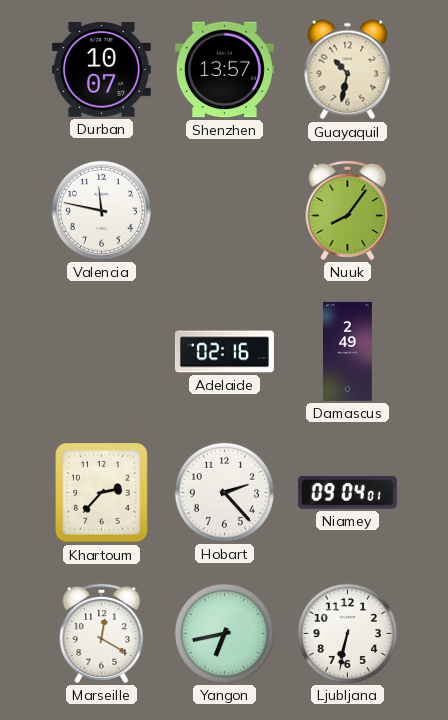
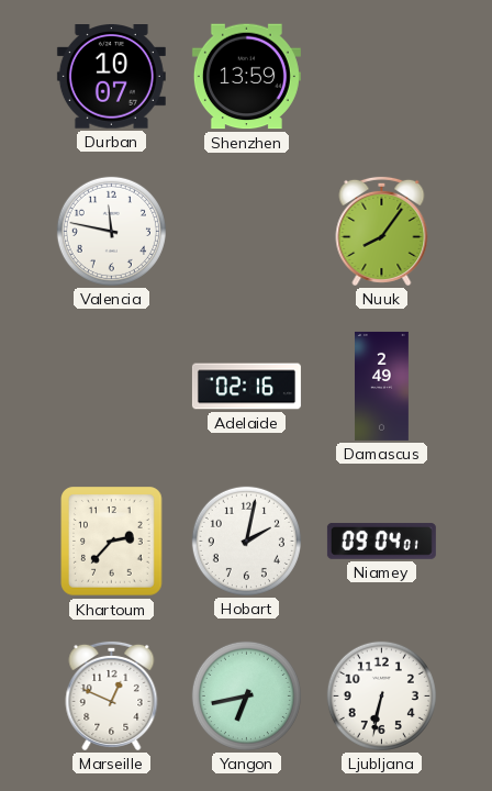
Shenzhen: 13:57 -> 13:59 (246, 77)
Guayaquil: 10:32 -> none (348, 70)
Hobart: 2:23 -> 2:02 (246, 541)
Marseille: 12:20 -> 12:49 (112, 695)
